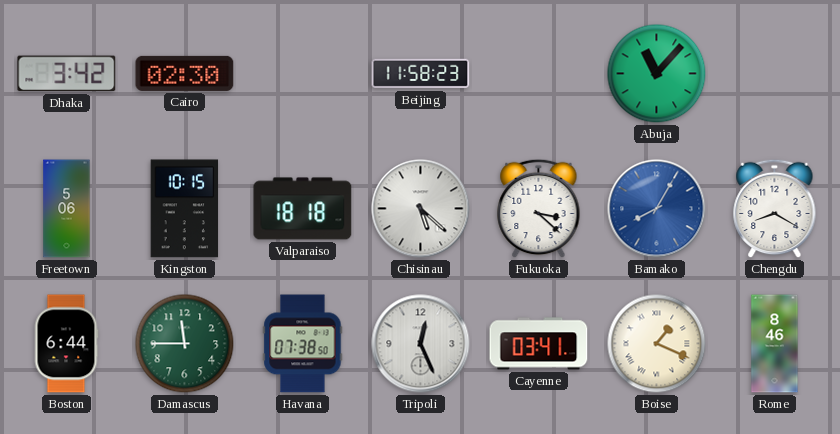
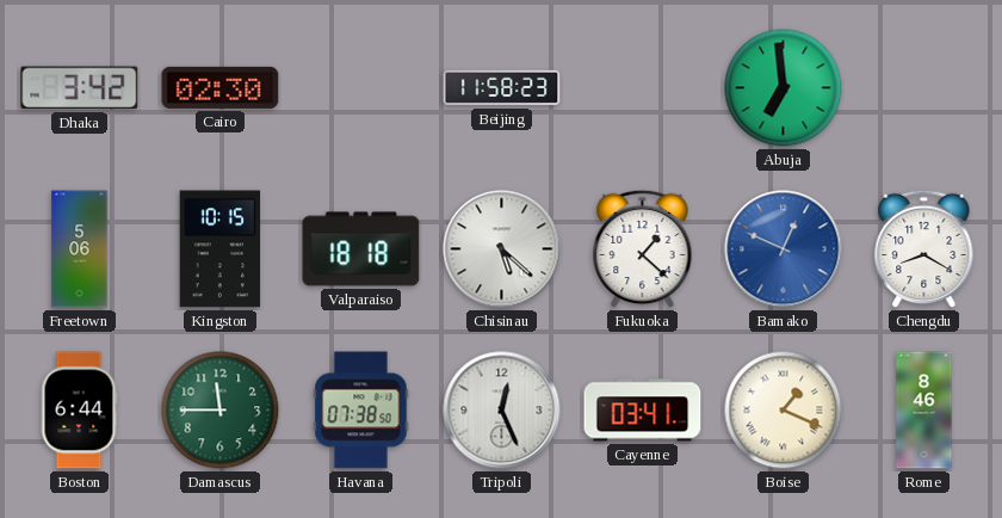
Abuja: 11:07 -> 6:59 (784, 88)
Fukuoka: 3:22 -> 1:22 (643, 249)
Bamako: 8:05 -> 12:49 (784, 249)
